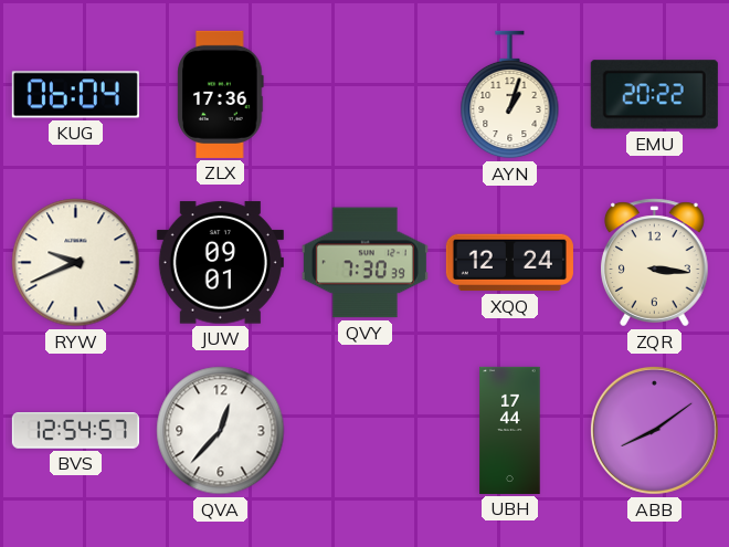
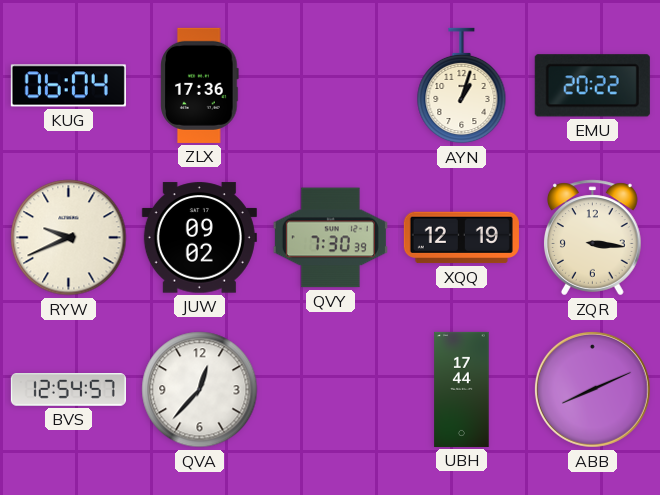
JUW: 09:01 -> 09:02 (199, 238)
XQQ: 12:24 -> 12:19 (461, 238)
ABB: 8:09 -> 8:11 (592, 389)
